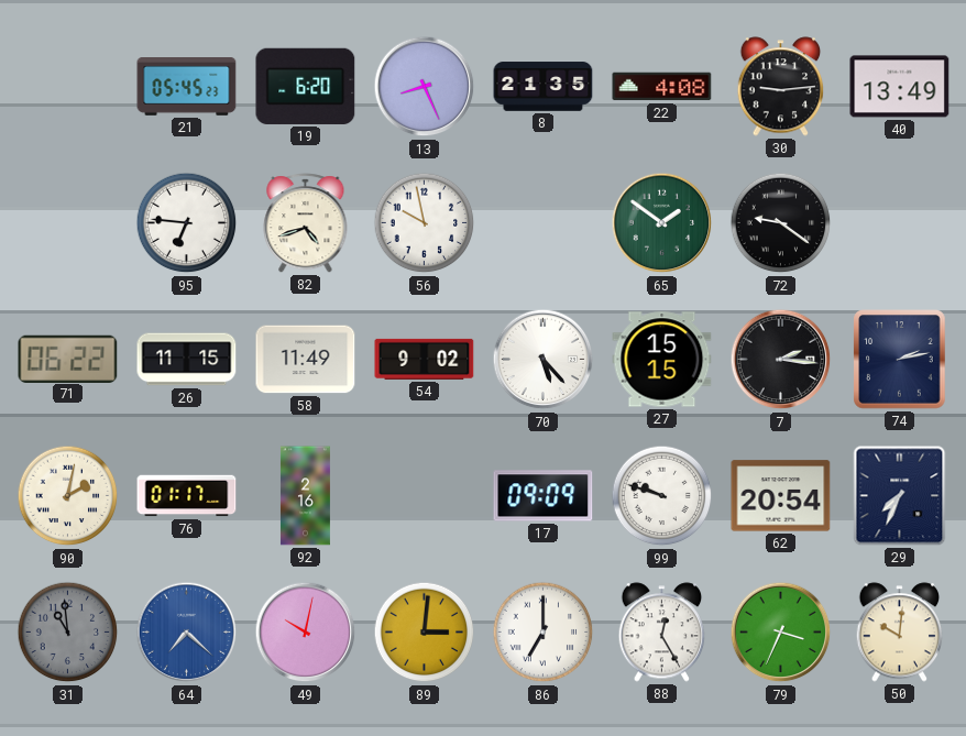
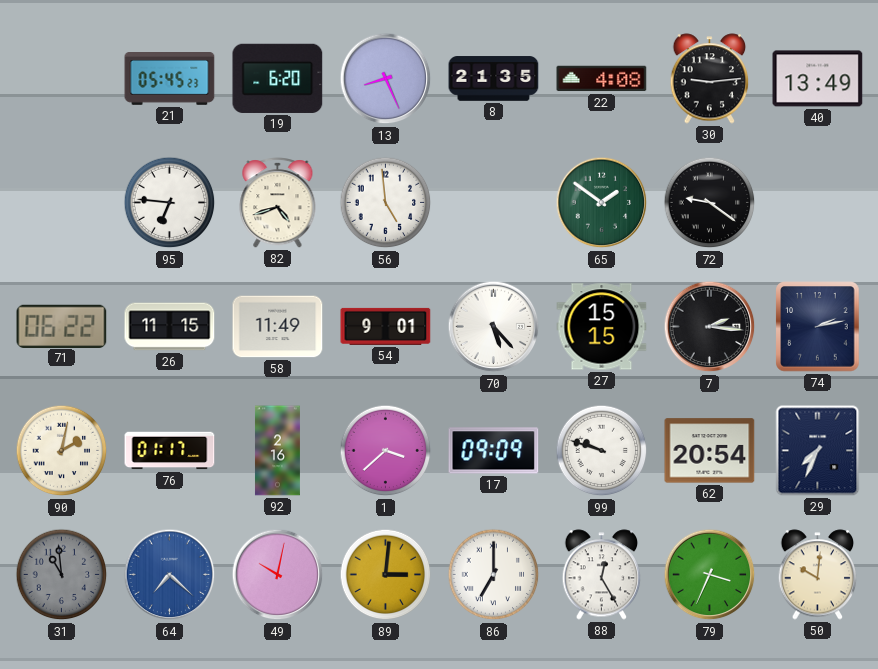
56: 9:58 -> 4:59 (386, 203)
54: 9:02 -> 9:01 (386, 326)
1: none -> 3:38 (386, 451)
